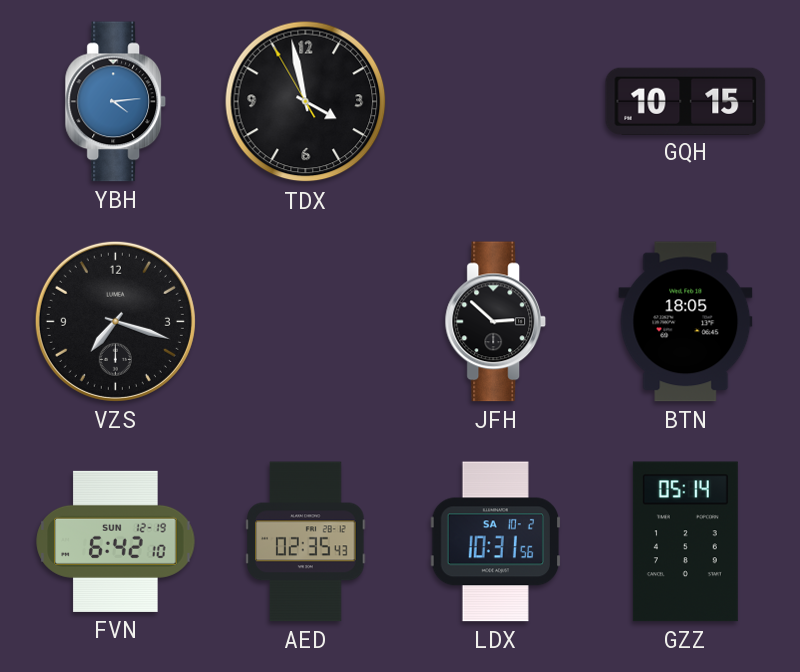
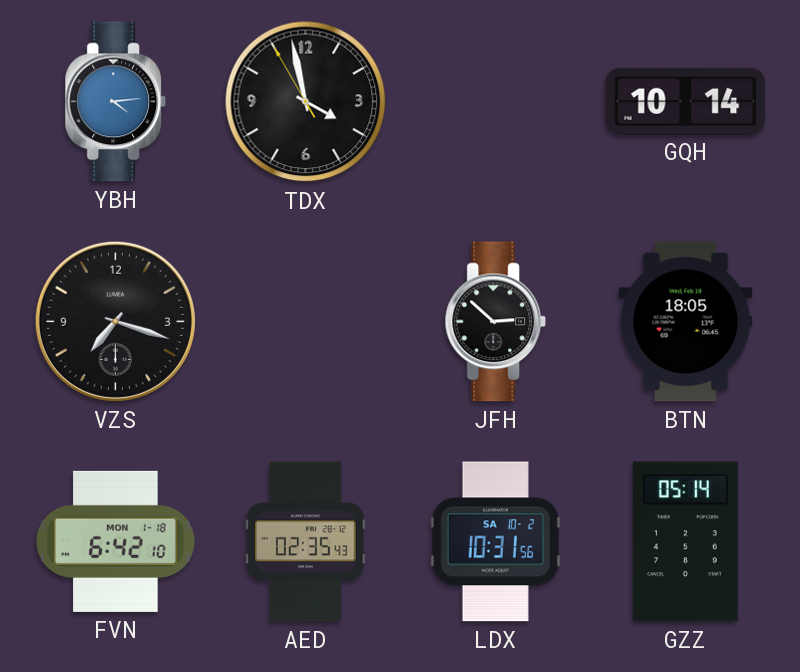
GQH: 10:15 -> 10:14 (686, 101)
FVN date: SUN 12-19 -> MON 1-18 (116, 541)
